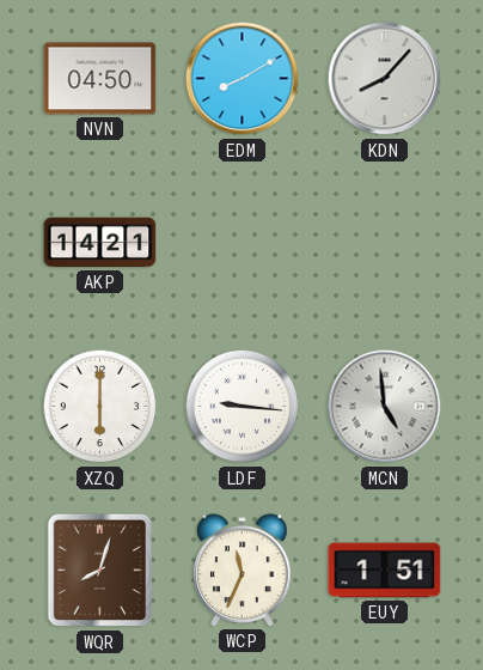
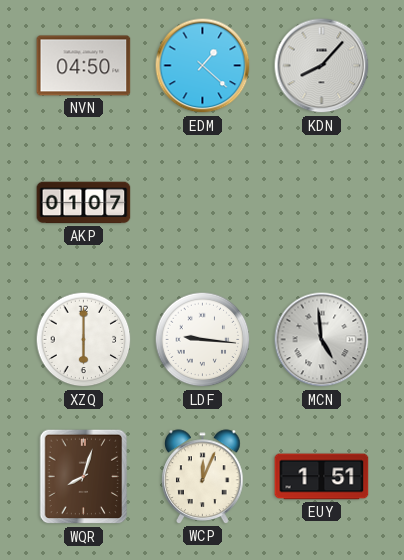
EDM: 8:10 -> 1:22 (203, 66)
AKP: 14:21 -> 01:07 (84, 203)
WCP: 11:34 -> 12:04 (203, 477)
